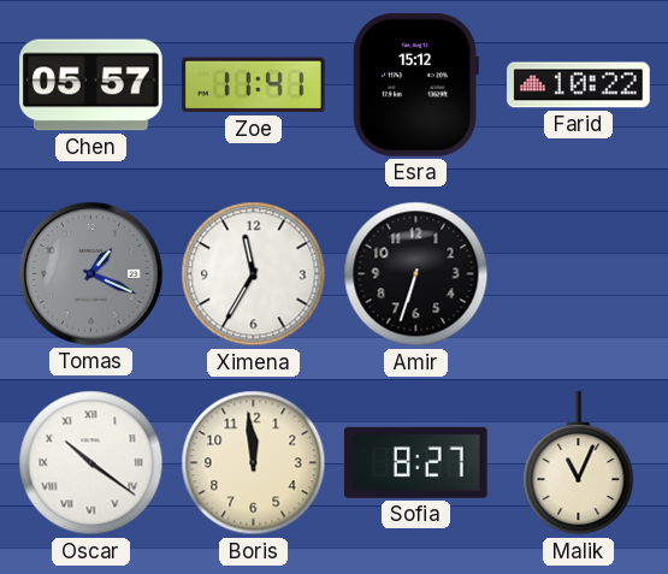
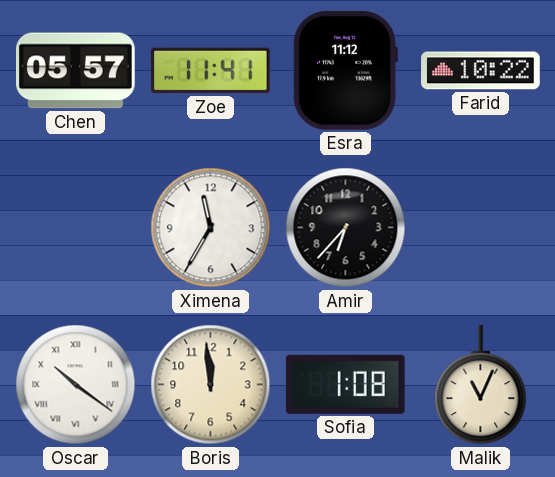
Esra: 15:12 -> 11:12 (345, 70)
Tomas: 1:19 -> none (90, 273)
Amir: 6:33 -> 6:37 (346, 228)
Sofia: 8:27 -> 1:08 (345, 384)
